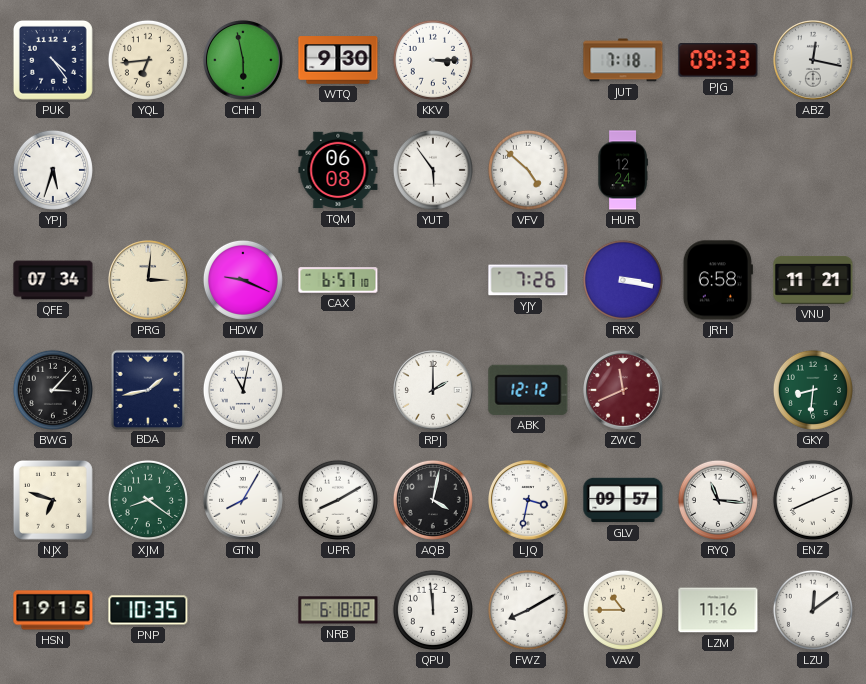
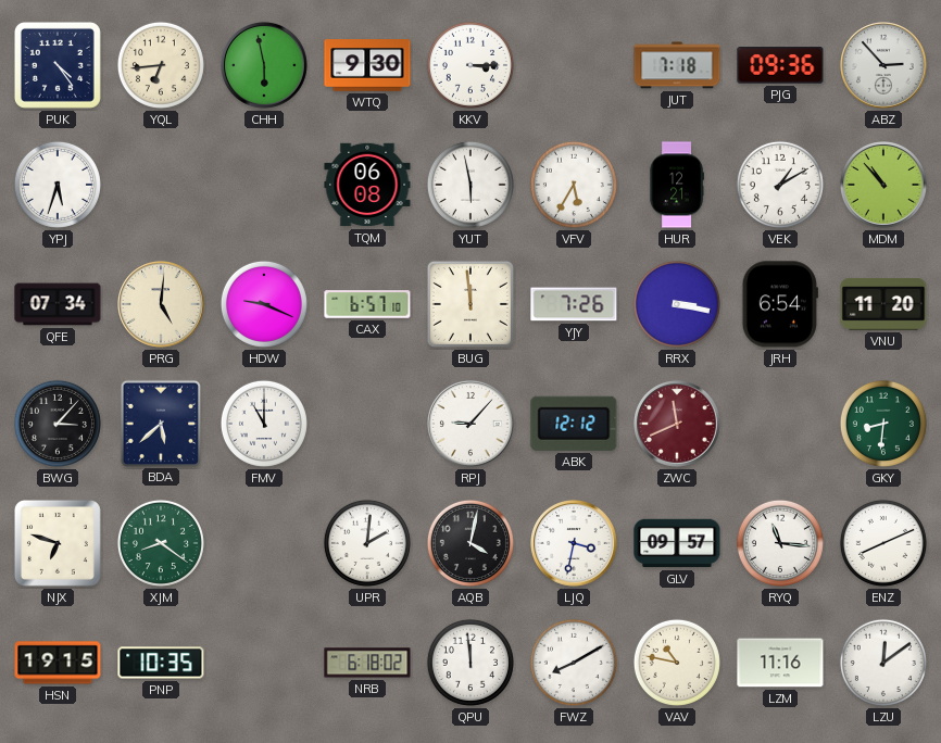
PJG: 09:33 -> 09:36 (780, 65)
ABZ: 12:17 -> 2:53 (884, 66)
YUT: 5:54 -> 5:58 (470, 185)
VFV: 4:52 -> 5:35 (574, 185)
HUR: 12:24 -> 12:21 (677, 185)
VEK: none -> 1:10 (780, 185)
MDM: none -> 10:53 (884, 186)
PRG: 3:01 -> 5:01 (162, 305)
BUG: none -> 11:59 (470, 304)
JRH: 6:58 -> 6:54 (780, 304)
VNU: 11:21 -> 11:20 (883, 305)
BDA: 1:43 -> 5:38 (160, 423)
FMV: 11:02 -> 11:00 (264, 424)
RPJ: 2:00 -> 9:07 (472, 425)
GTN: 8:05 -> none (244, 501)
UPR: 8:10 -> 2:01 (367, 543)
VAV: 10:45 -> 10:47 (677, 663)
